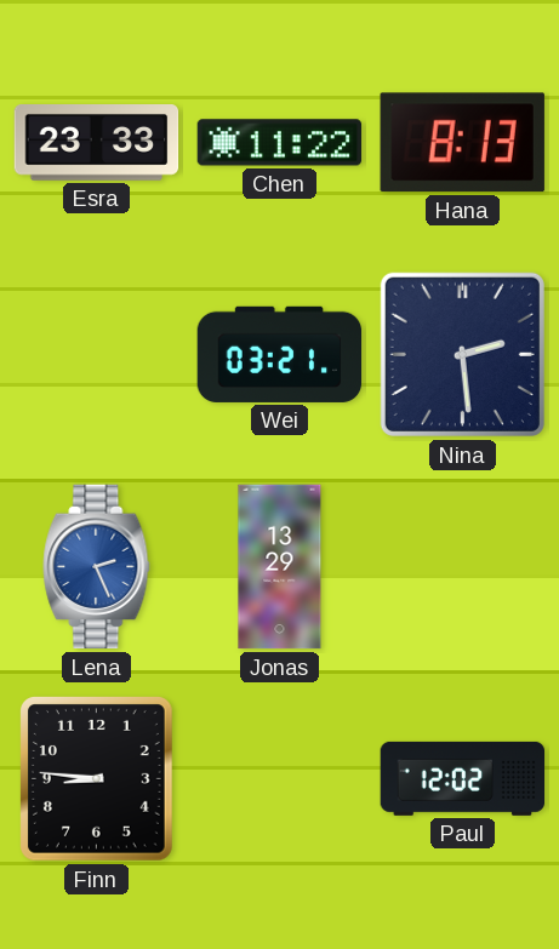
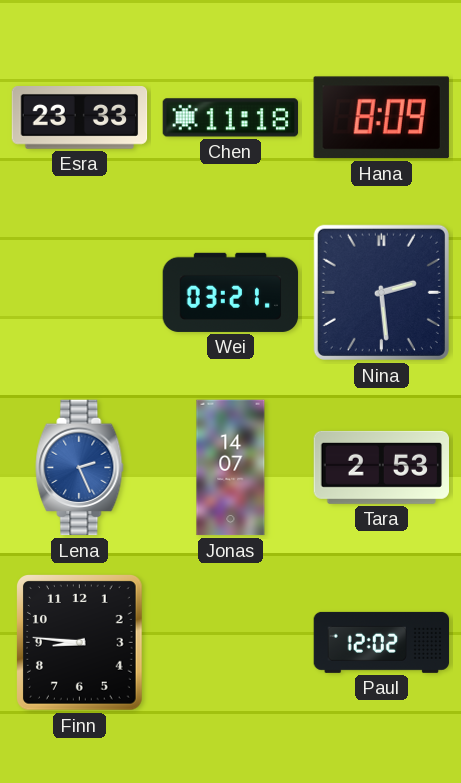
Chen: 11:22 -> 11:18 (231, 118)
Hana: 8:13 -> 8:09 (381, 118)
Jonas: 13:29 -> 14:07 (231, 468)
Tara: none -> 2:53 (382, 467)
